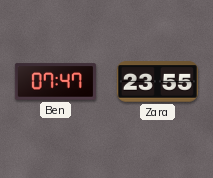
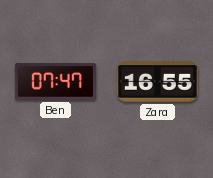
Zara: 23:55 -> 16:55 (157, 82)
